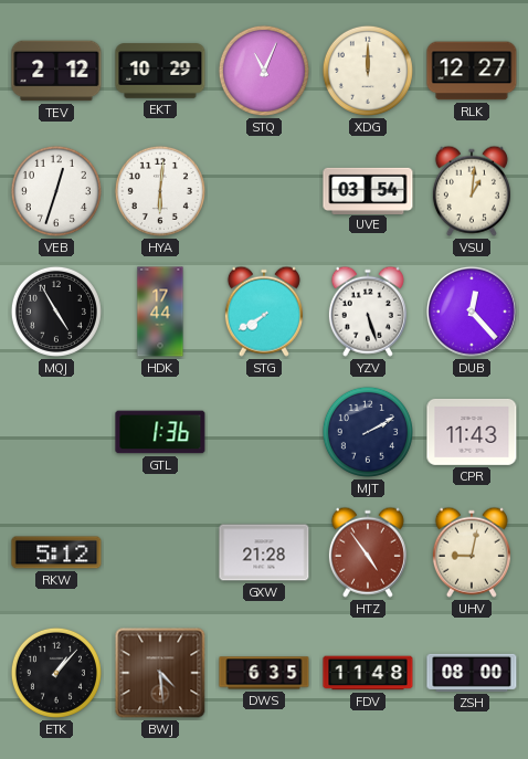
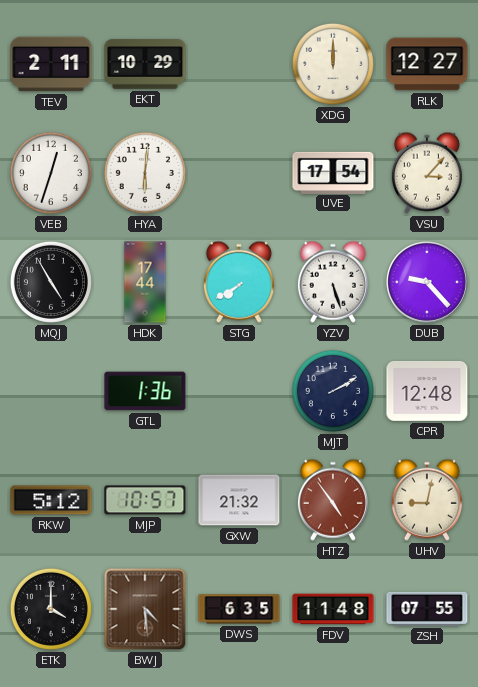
TEV: 2:12 -> 2:11 (51, 64)
STQ: 11:04 -> none (264, 71)
UVE: 03:54 -> 17:54 (333, 172)
VSU: 1:01 -> 3:07 (427, 173)
DUB: 12:23 -> 9:23 (427, 282)
CPR: 11:43 -> 12:48 (427, 391)
MJP: none -> 10:57 (145, 500)
GXW: 21:28 -> 21:32 (239, 500)
ETK: 1:07 -> 4:00 (51, 609)
ZSH: 08:00 -> 07:55 (427, 609)
